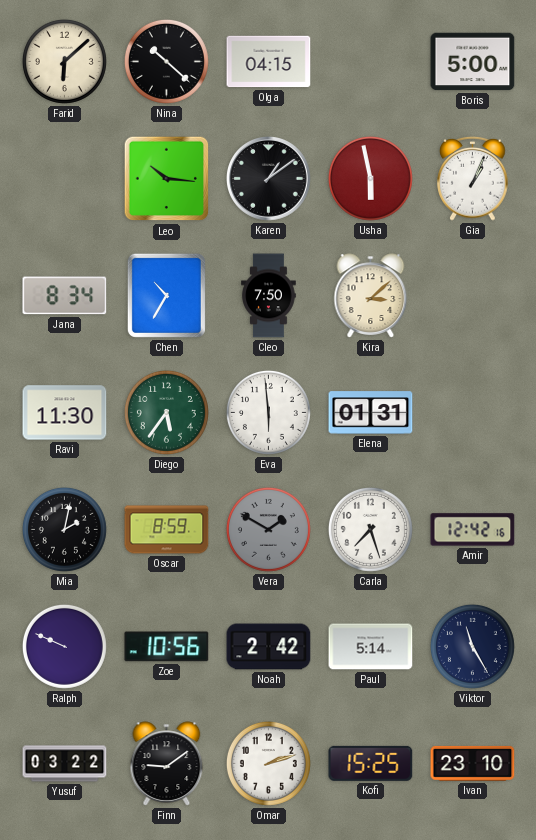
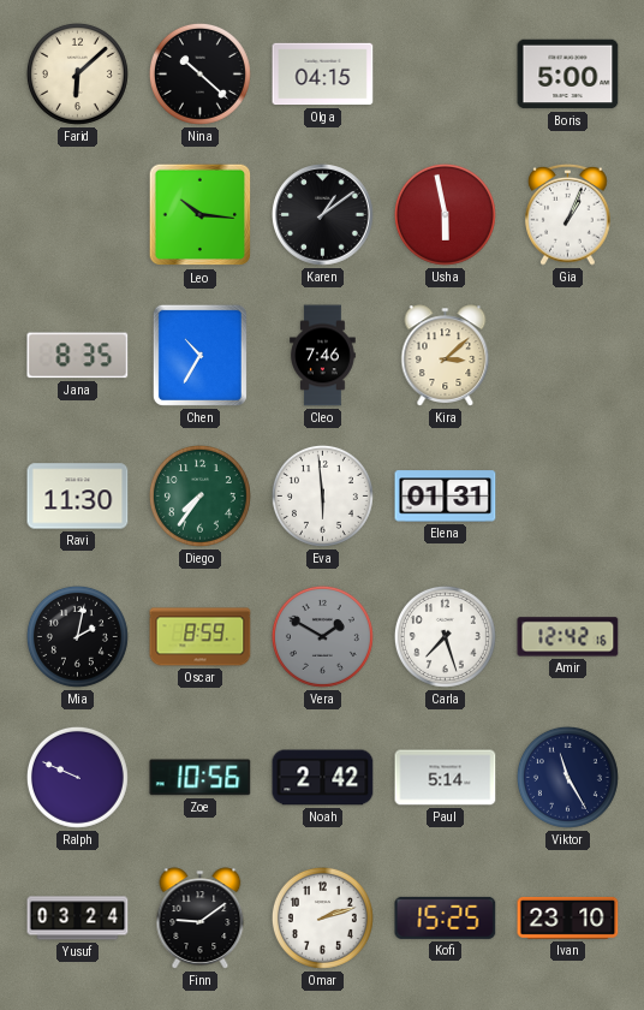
Jana: 8:34 -> 8:35 (78, 356)
Cleo: 7:50 -> 7:46 (323, 356)
Diego: 5:36 -> 7:36 (199, 495)
Yusuf: 03:22 -> 03:24 (78, 919)
